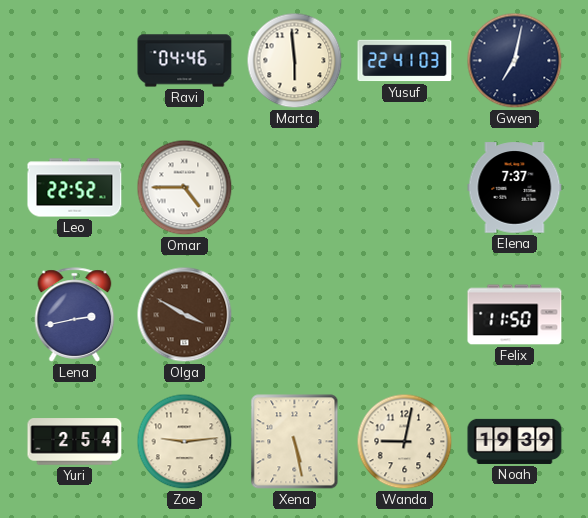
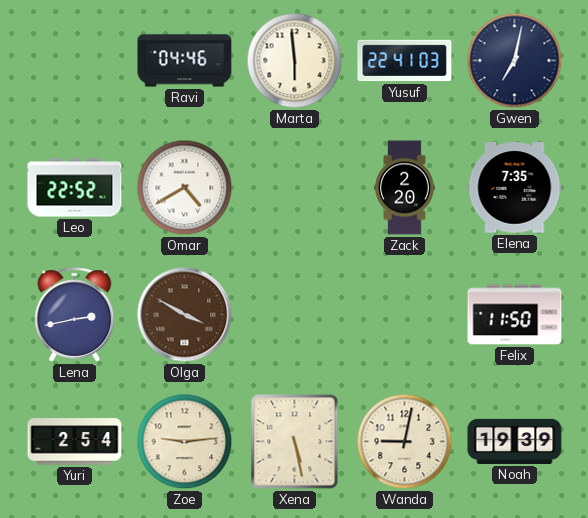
Omar: 4:45 -> 4:40 (185, 188)
Zack: none -> 2:20 (405, 188)
Elena: 7:37 -> 7:35 (515, 188)
